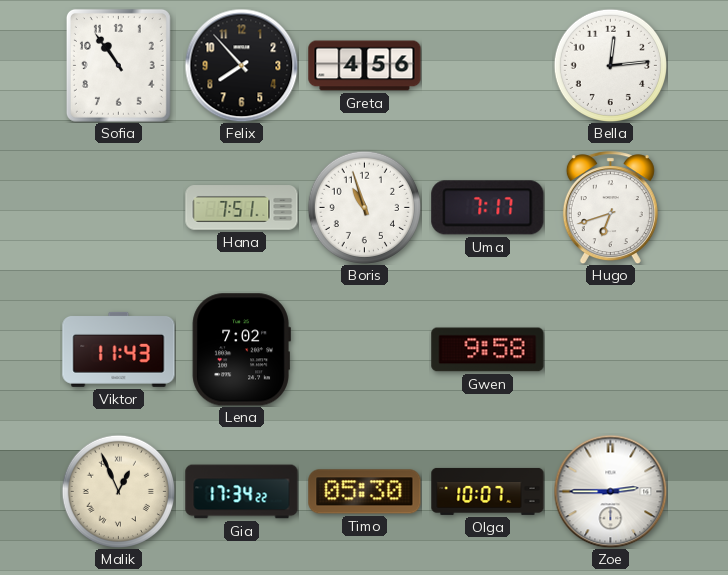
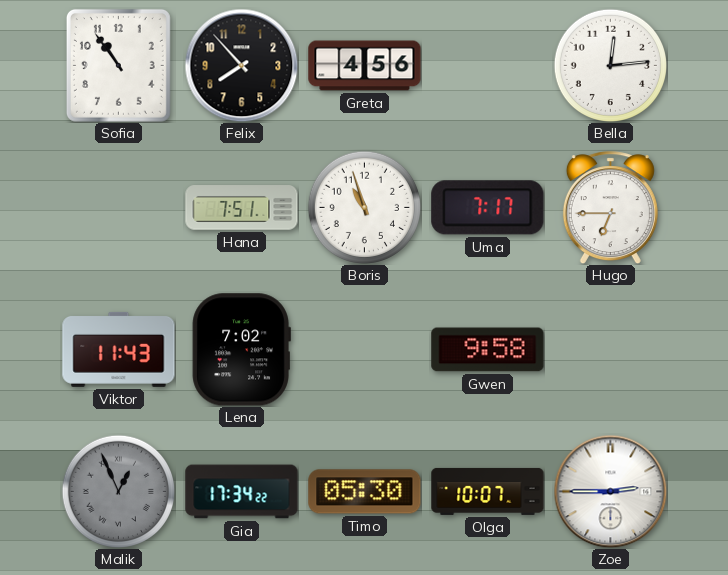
Hugo: 6:42 -> 6:45 (610, 208)
Malik dial: cream -> grey (118, 491)
